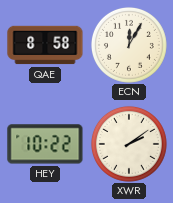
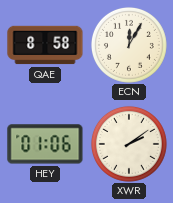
HEY: 10:22 -> 01:06 (45, 144)
